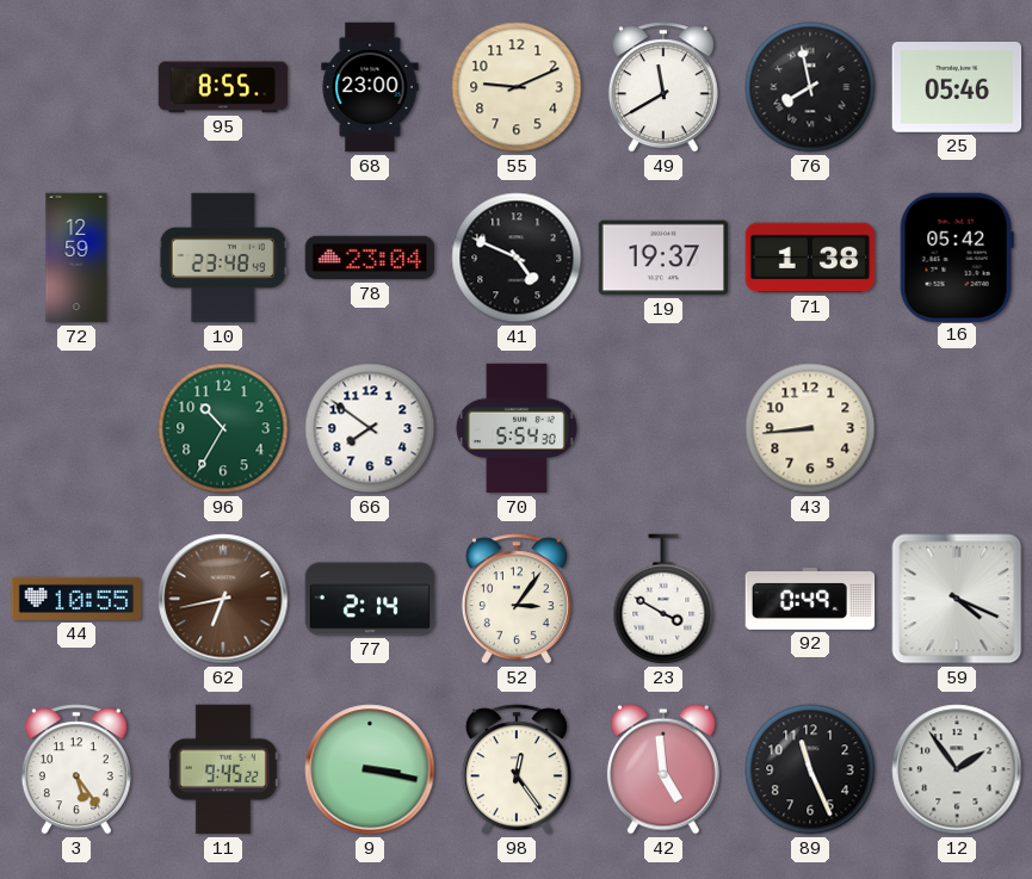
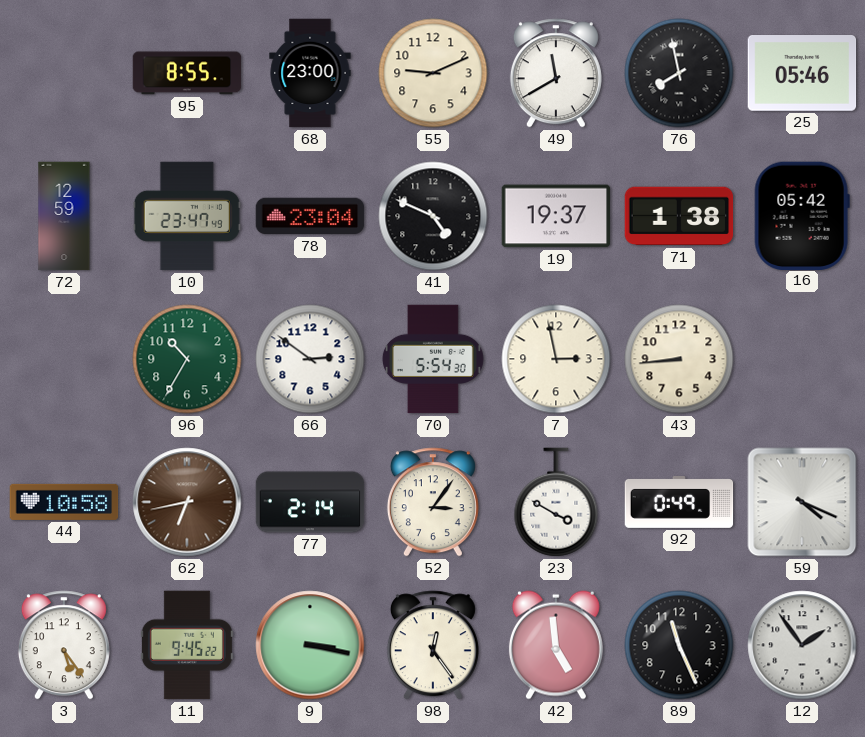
10: 23:48 -> 23:47 (187, 216)
66: 7:51 -> 2:51 (310, 359)
7: none -> 2:58 (556, 359)
44: 10:55 -> 10:58 (64, 502)
